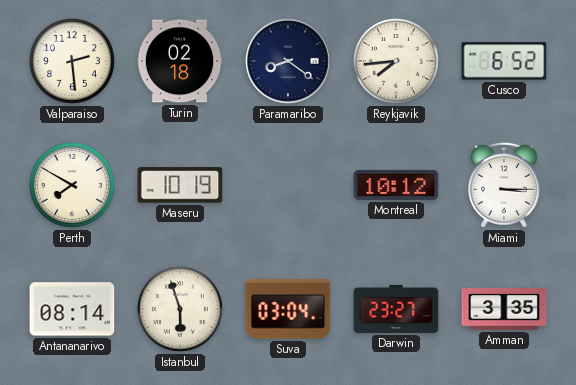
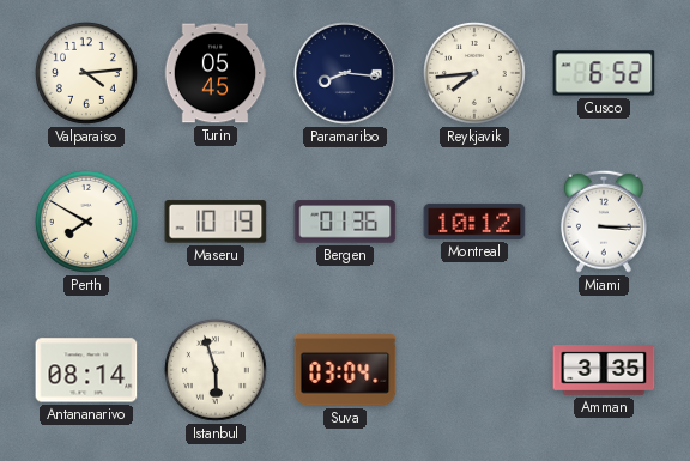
Valparaiso: 2:29 -> 4:14 (86, 73)
Turin: 02:18 -> 05:45 (216, 73)
Paramaribo: 8:21 -> 8:16 (346, 74)
Bergen: none -> 01:36 (345, 222)
Darwin: 23:27 -> none (396, 309)
